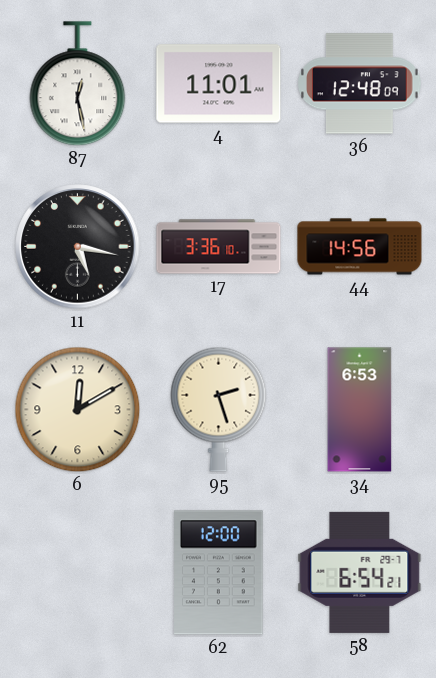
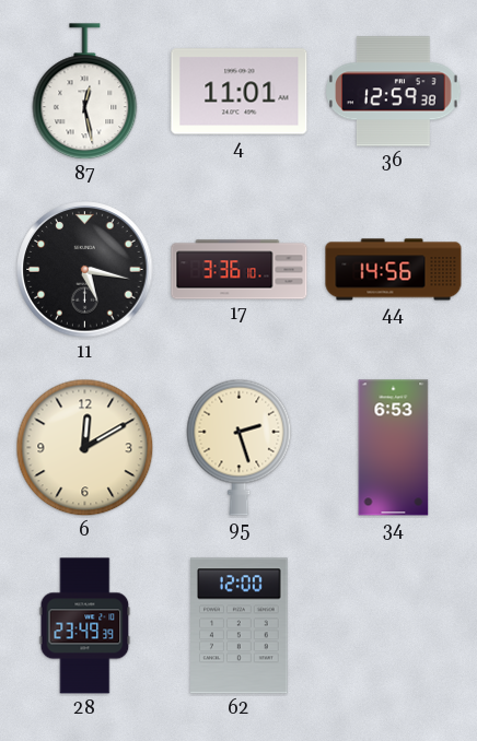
36: 12:48 -> 12:59 (394, 92)
28: none -> 23:49 (85, 626)
58: 6:54 -> none (360, 572)
